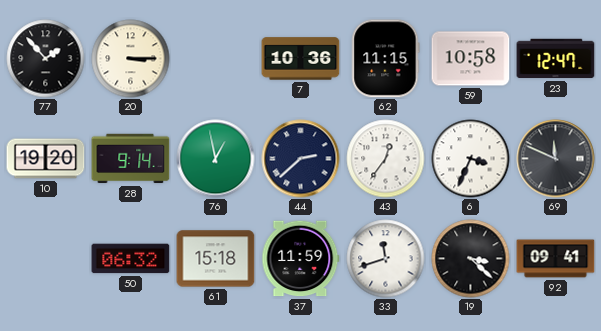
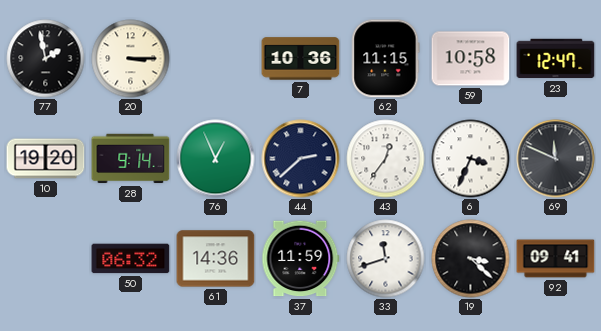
77: 1:53 -> 1:58 (46, 59)
76: 12:58 -> 12:56 (216, 159)
61: 15:18 -> 14:36 (216, 259)
